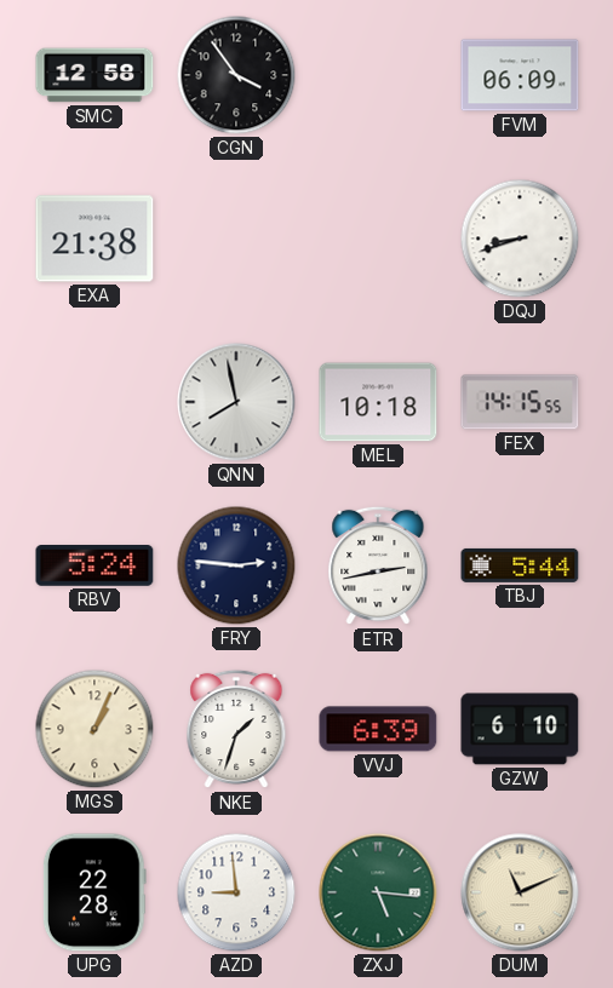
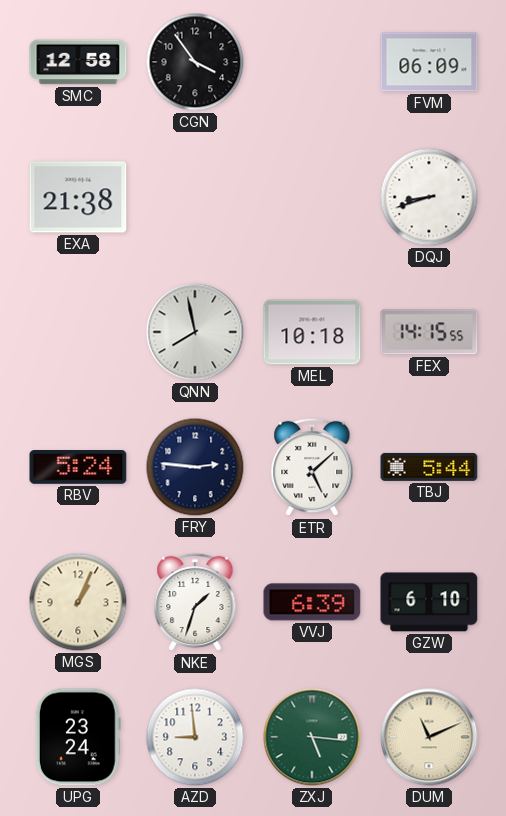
ETR: 2:43 -> 5:08 (312, 467)
UPG: 22:28 -> 23:24 (78, 737)
